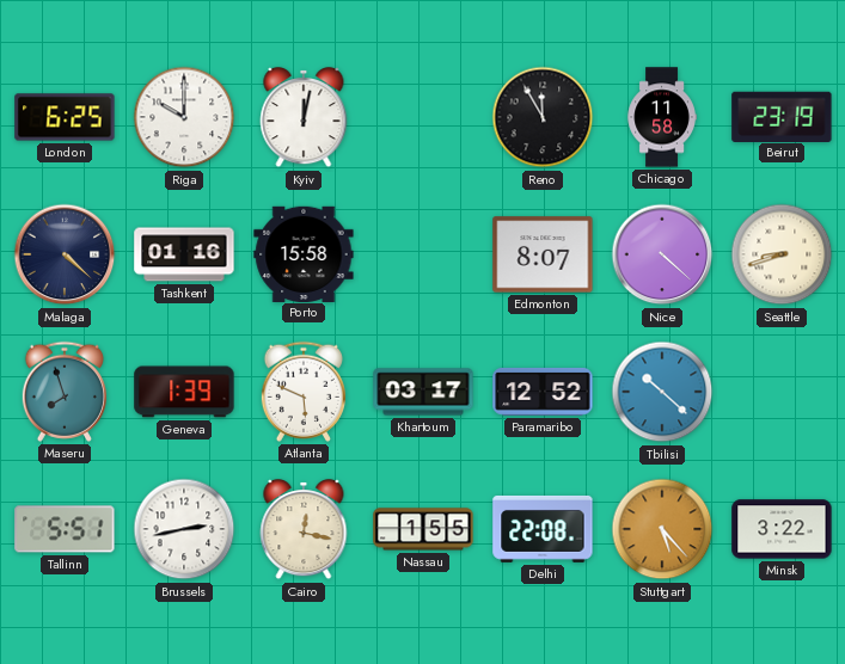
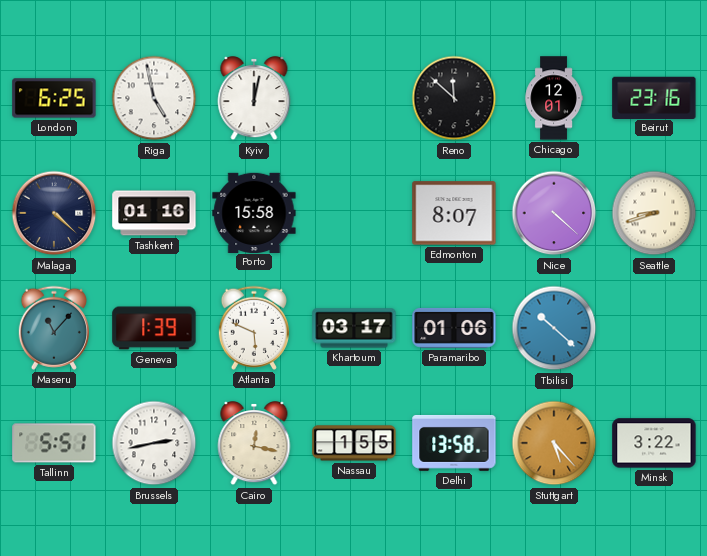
Riga: 10:00 -> 4:58 (154, 98)
Reno: 11:55 -> 11:52 (454, 98)
Chicago: 11:58 -> 12:01 (554, 98)
Beirut: 23:19 -> 23:16 (654, 97)
Maseru: 7:57 -> 11:07 (54, 328)
Paramaribo: 12:52 -> 01:06 (454, 328)
Delhi: 22:08 -> 13:58 (454, 443)
